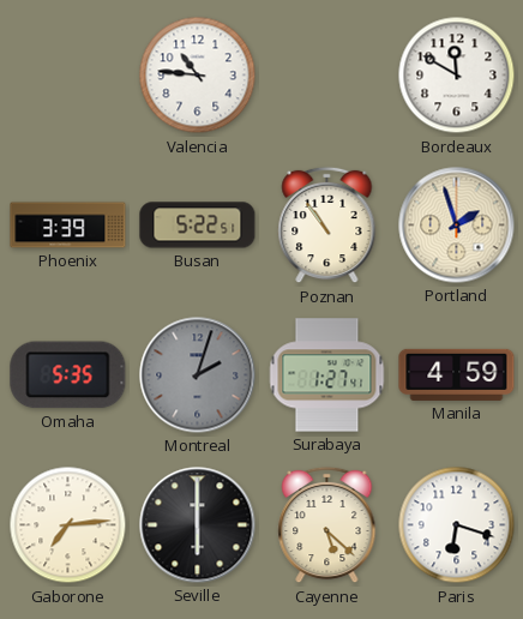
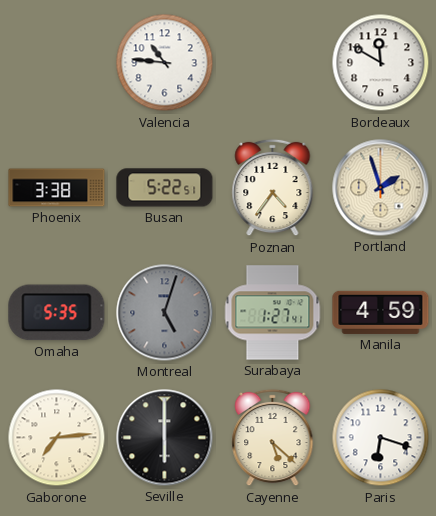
Phoenix: 3:39 -> 3:38 (57, 188)
Poznan: 10:54 -> 4:36 (273, 188)
Montreal: 2:03 -> 5:03 (165, 313)
